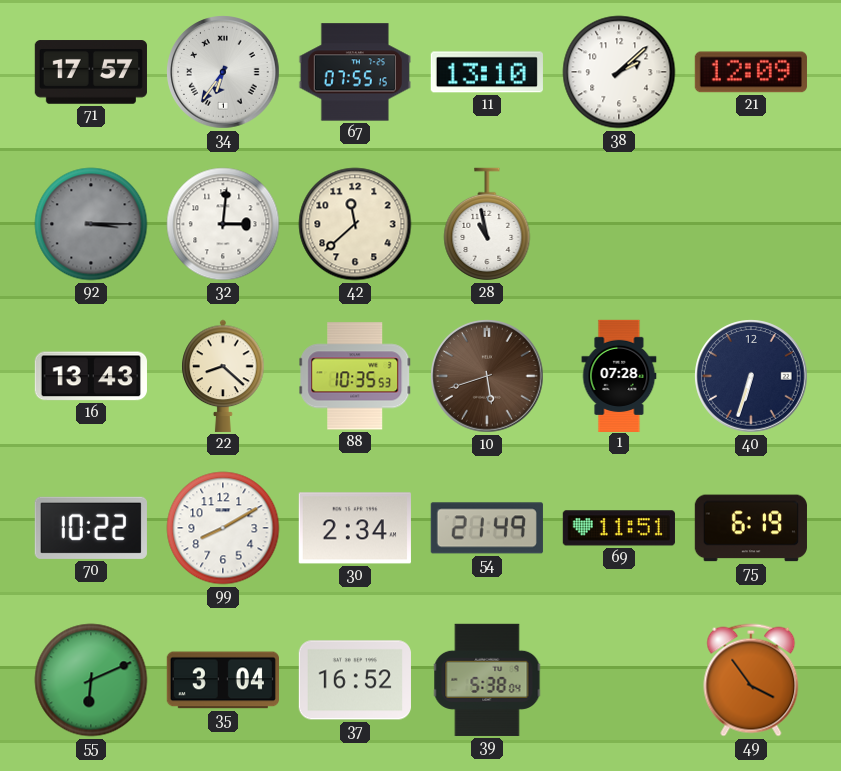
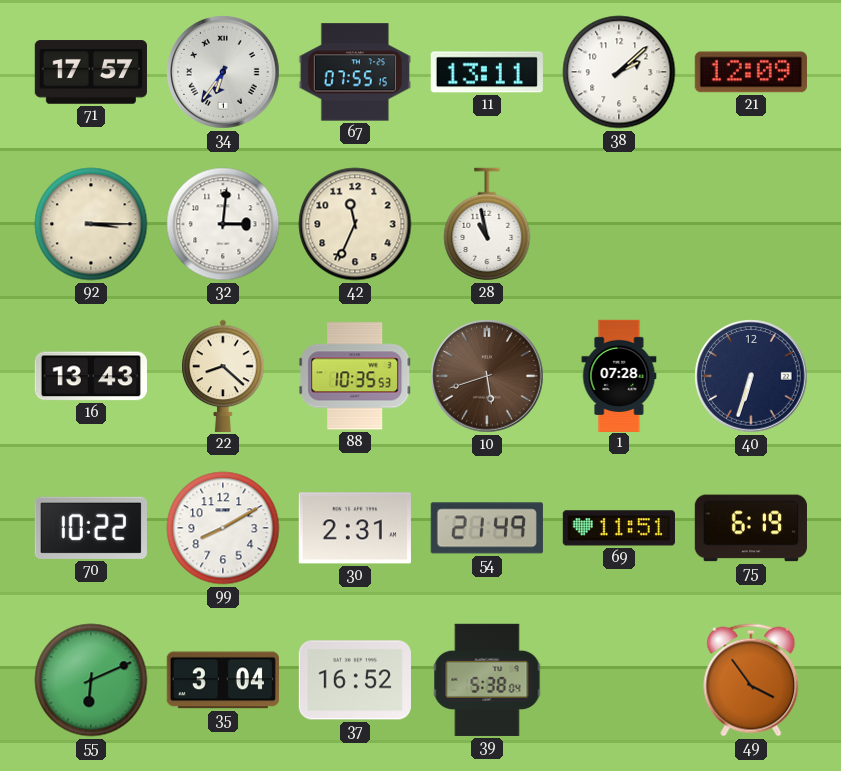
11: 13:10 -> 13:11 (487, 72)
92 dial: grey -> cream (91, 224)
42: 11:38 -> 11:34 (355, 224)
30: 2:34 -> 2:31 (355, 528)
